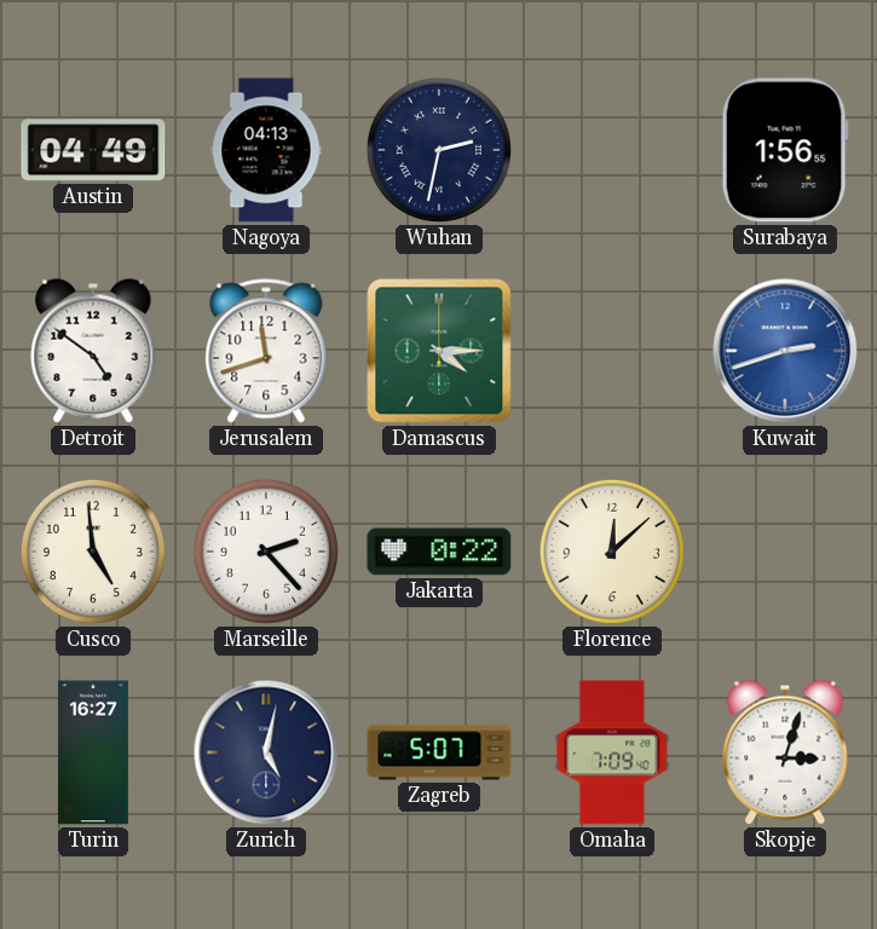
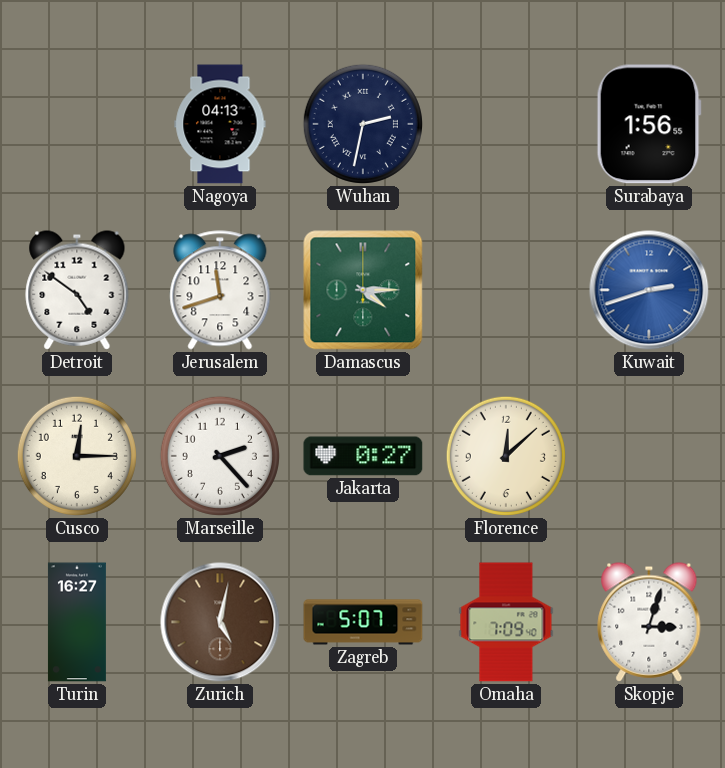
Austin: 04:49 -> none (93, 150)
Cusco: 4:59 -> 12:15 (77, 456)
Jakarta: 0:22 -> 0:27 (363, 456)
Zurich dial: navy -> brown (220, 622)
